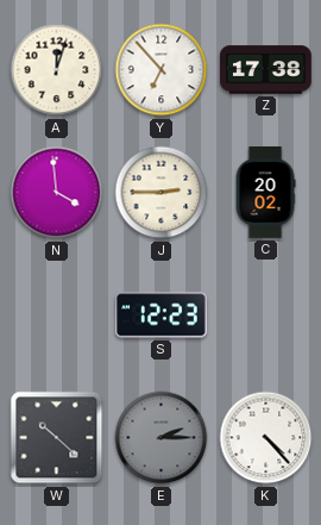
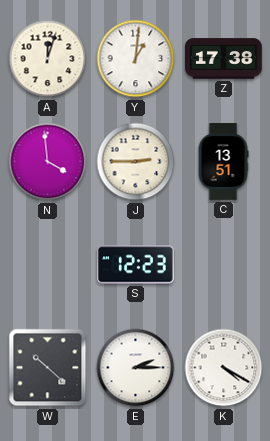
Y: 6:53 -> 1:01 (136, 59)
C: 20:02 -> 13:51 (223, 162)
E dial: grey -> white (136, 368)
K: 4:23 -> 4:20 (224, 368)
